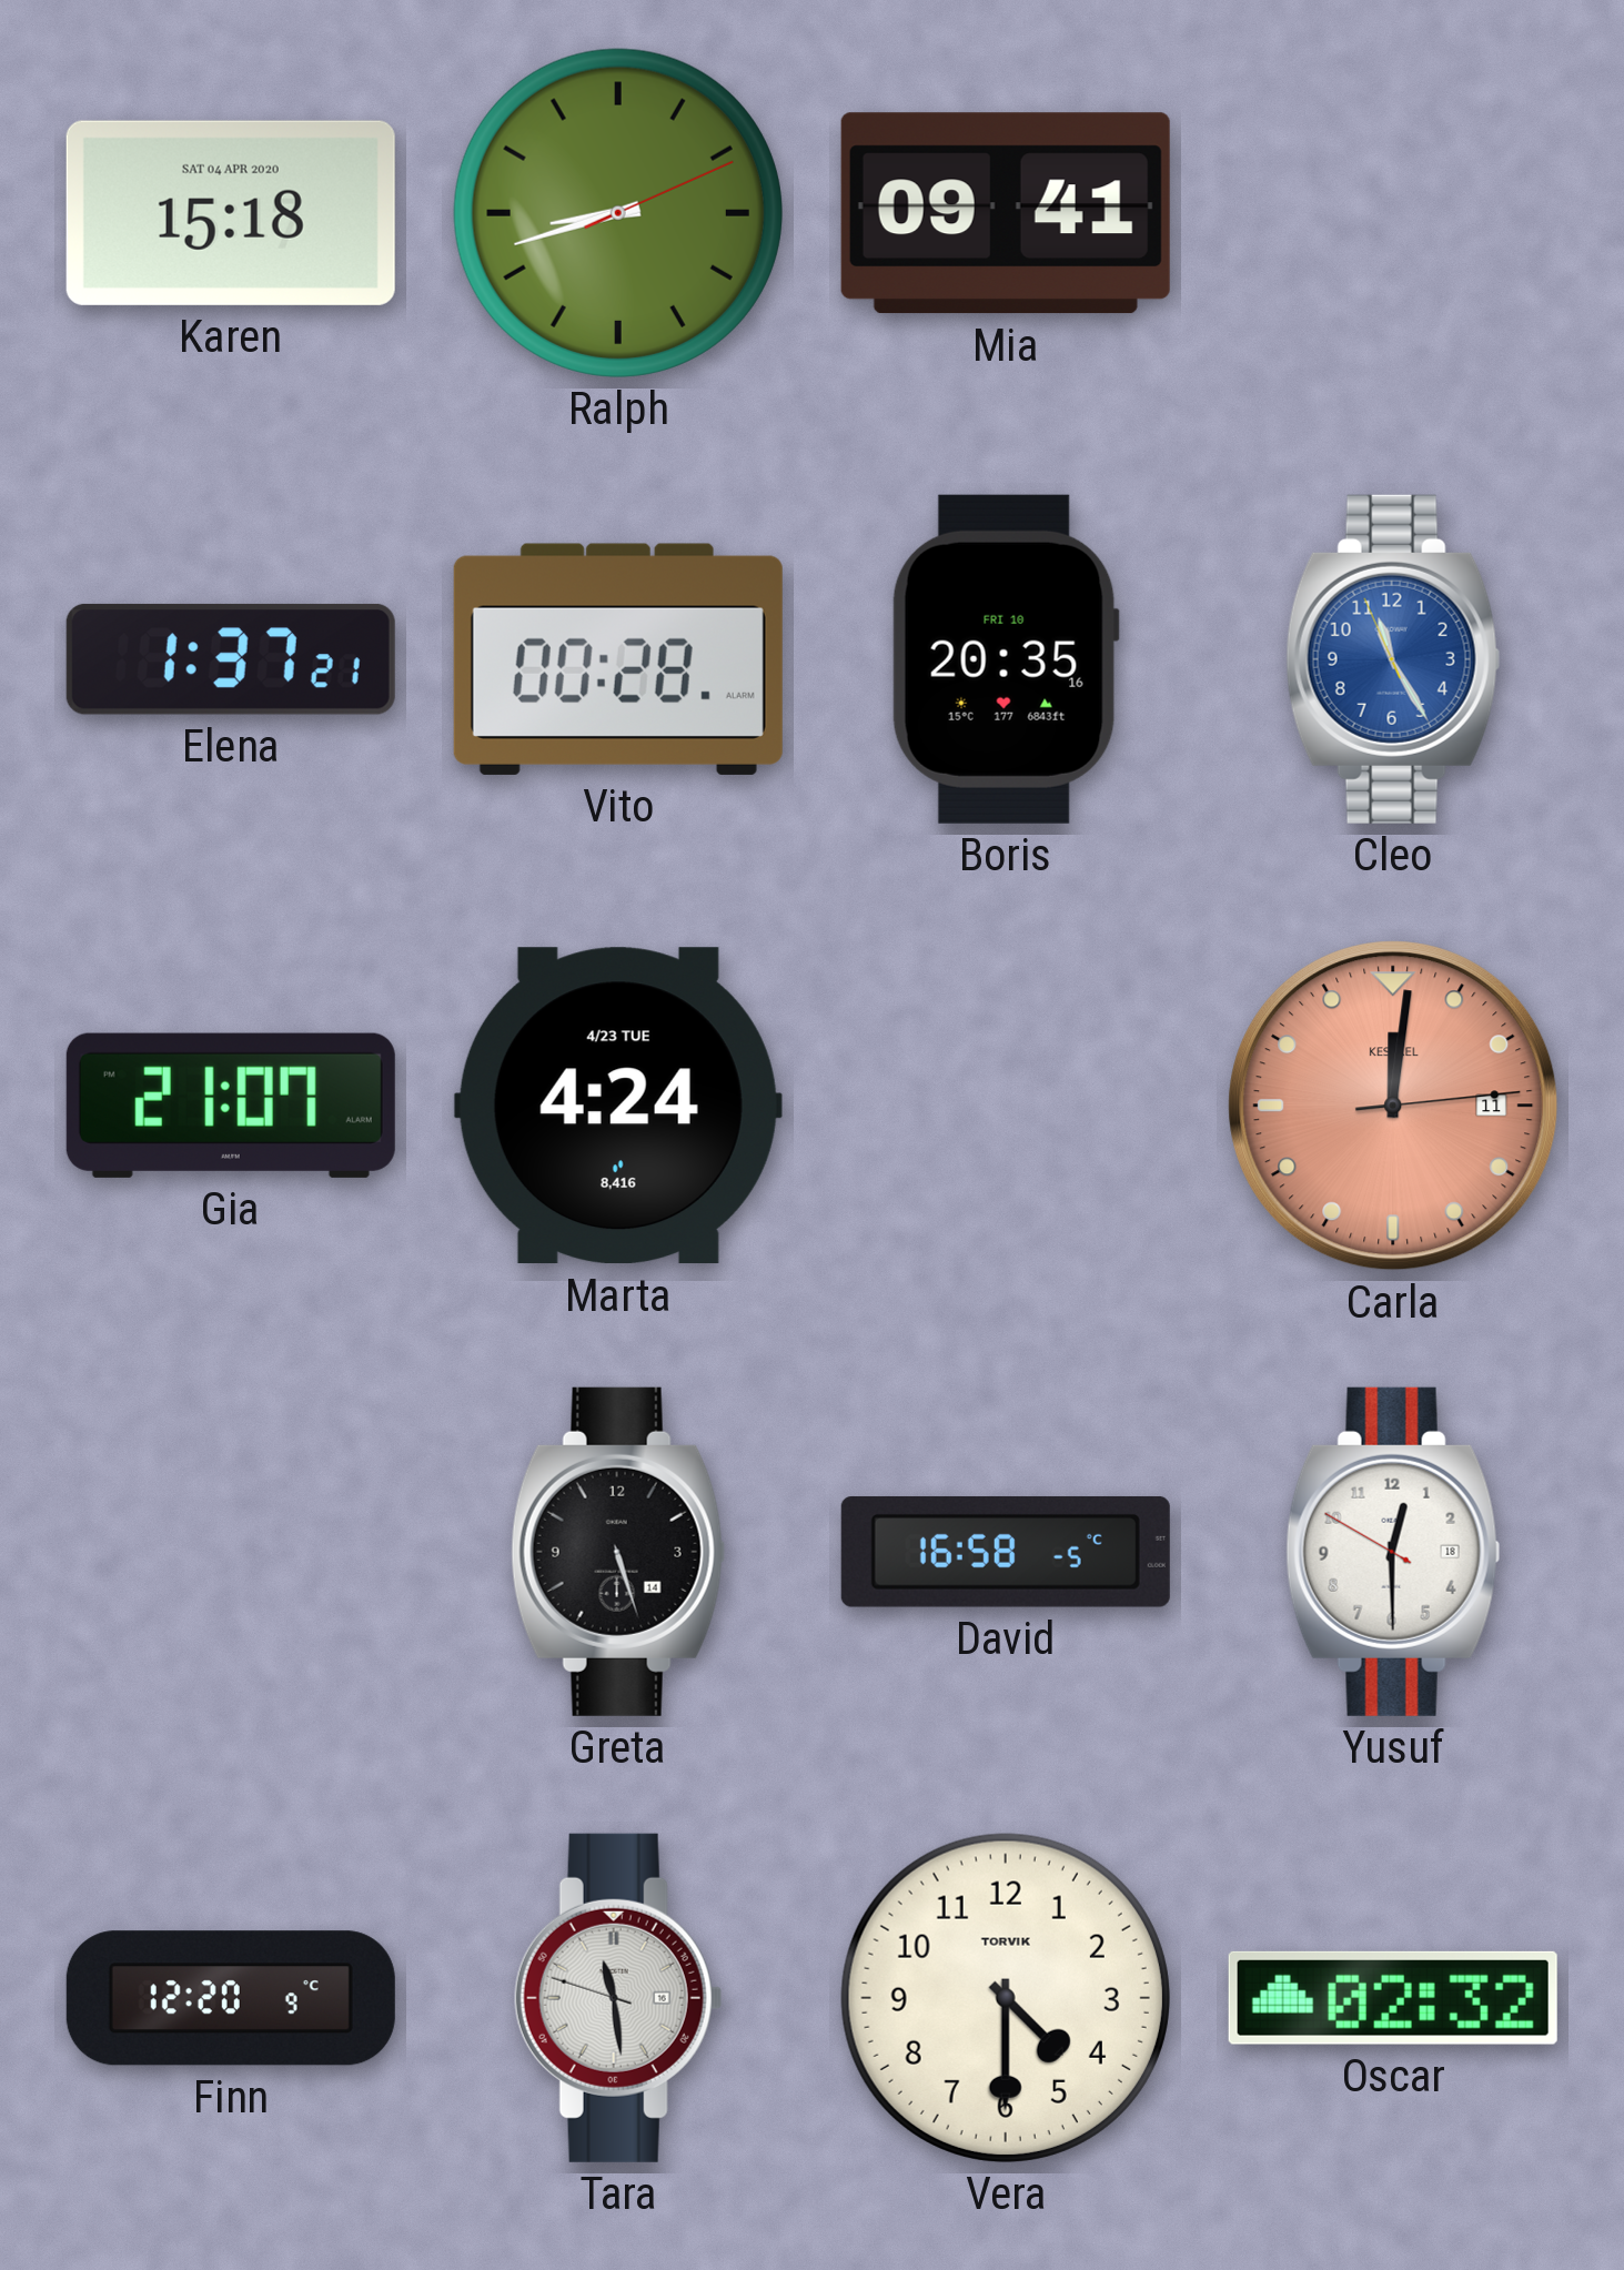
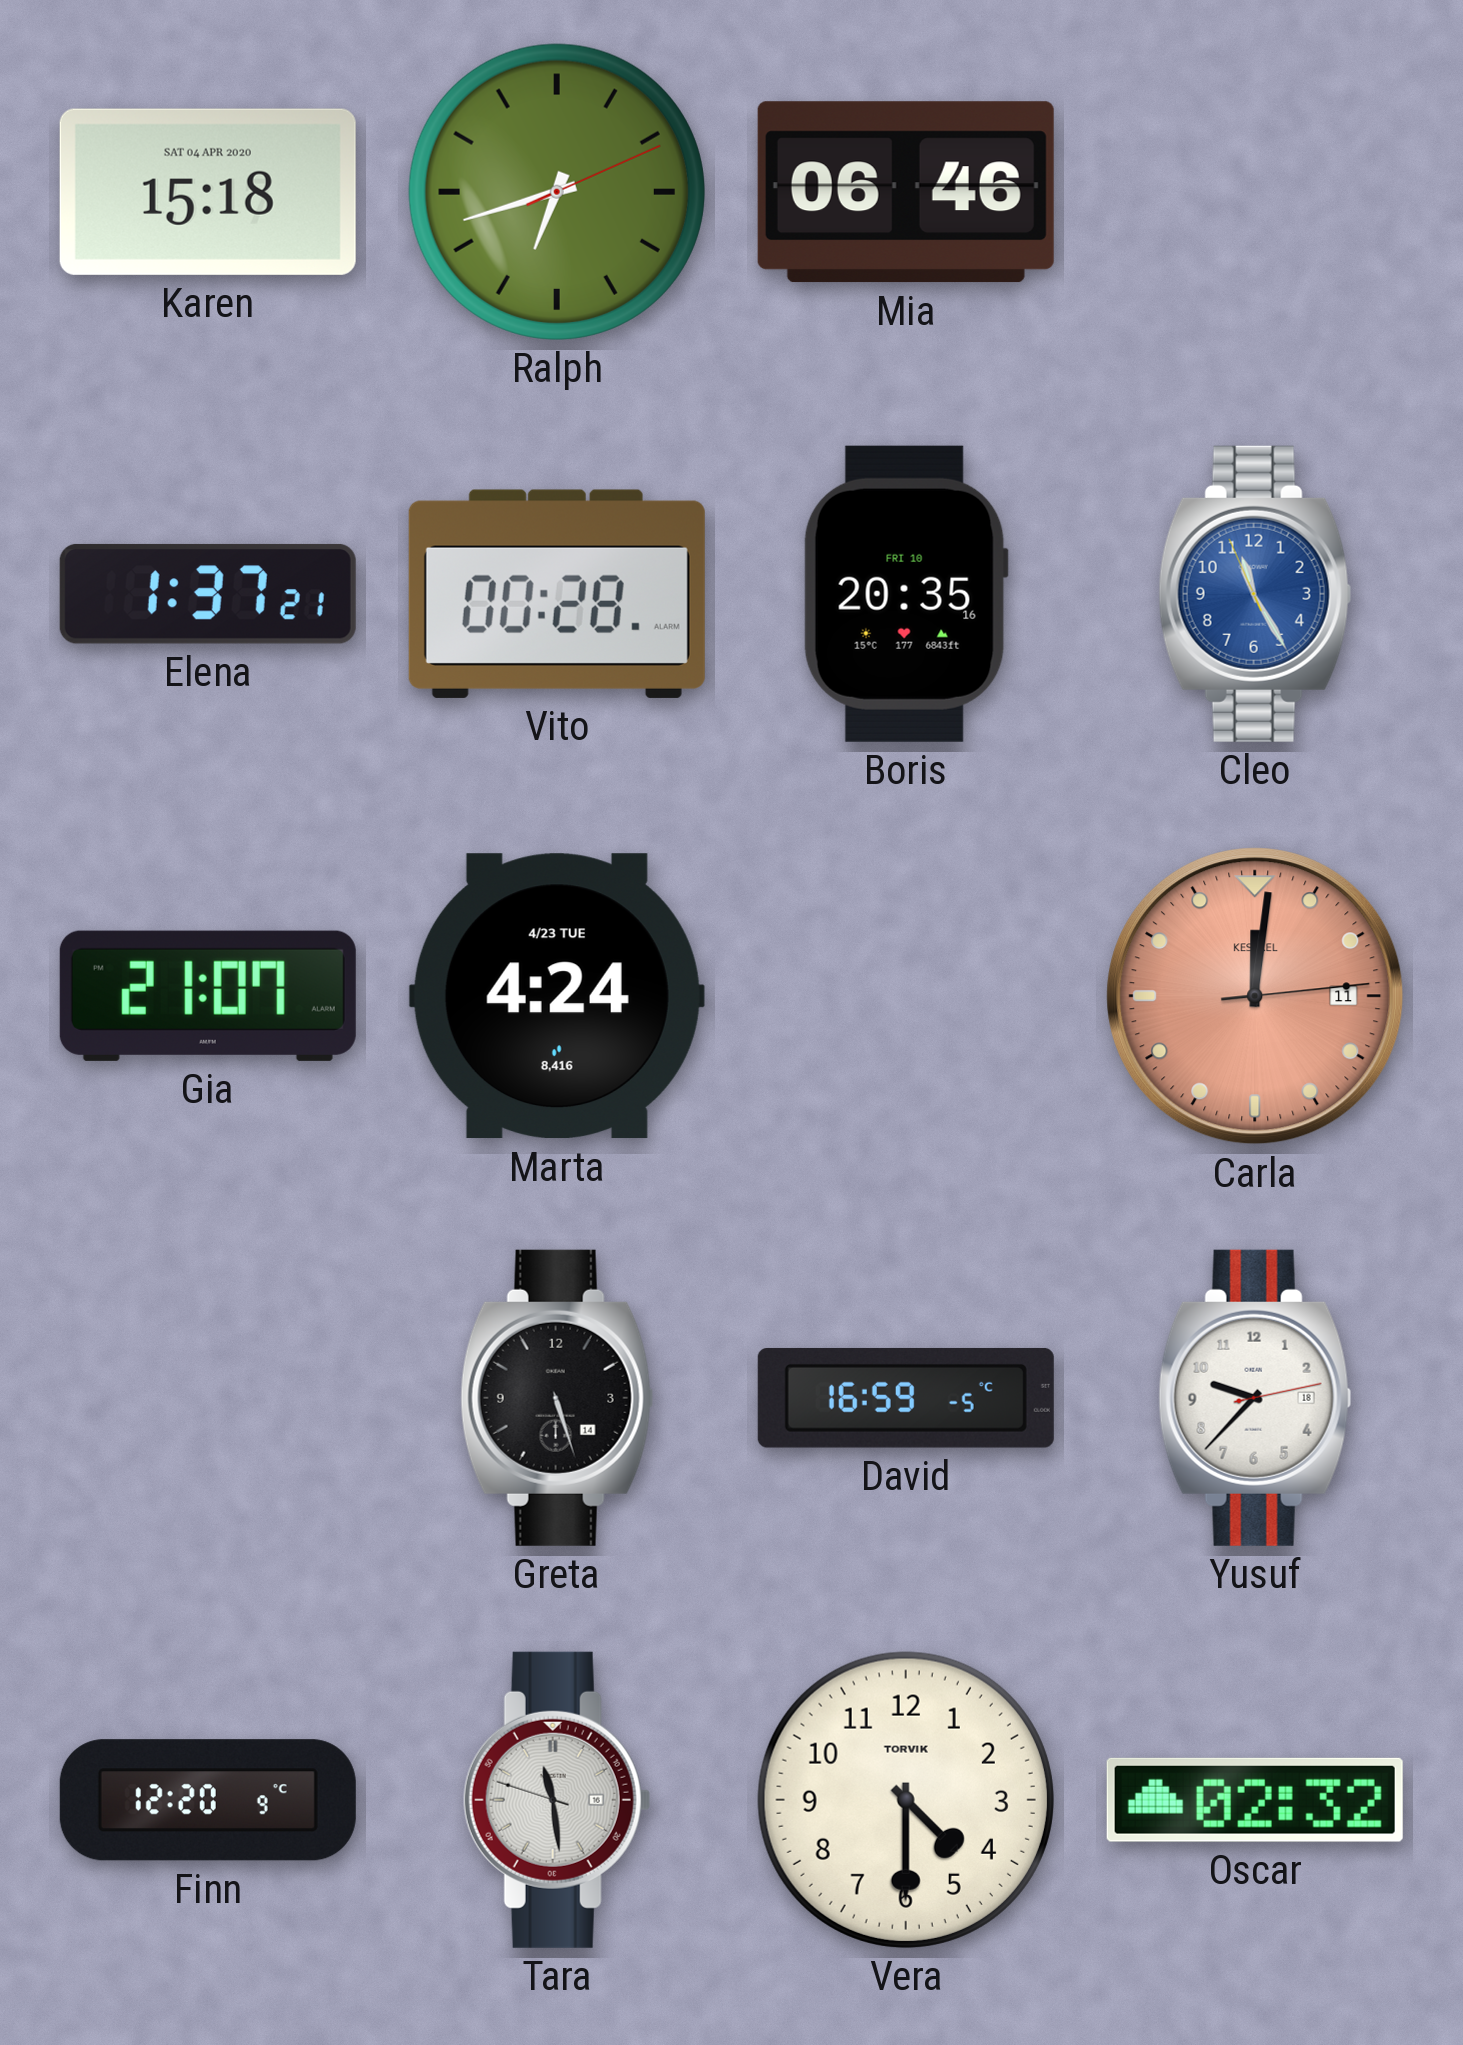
Ralph: 8:42 -> 6:42 (557, 192)
Mia: 09:41 -> 06:46 (906, 192)
David: 16:58 -> 16:59 (906, 1398)
Yusuf: 12:29 -> 9:37 (1255, 1398)
